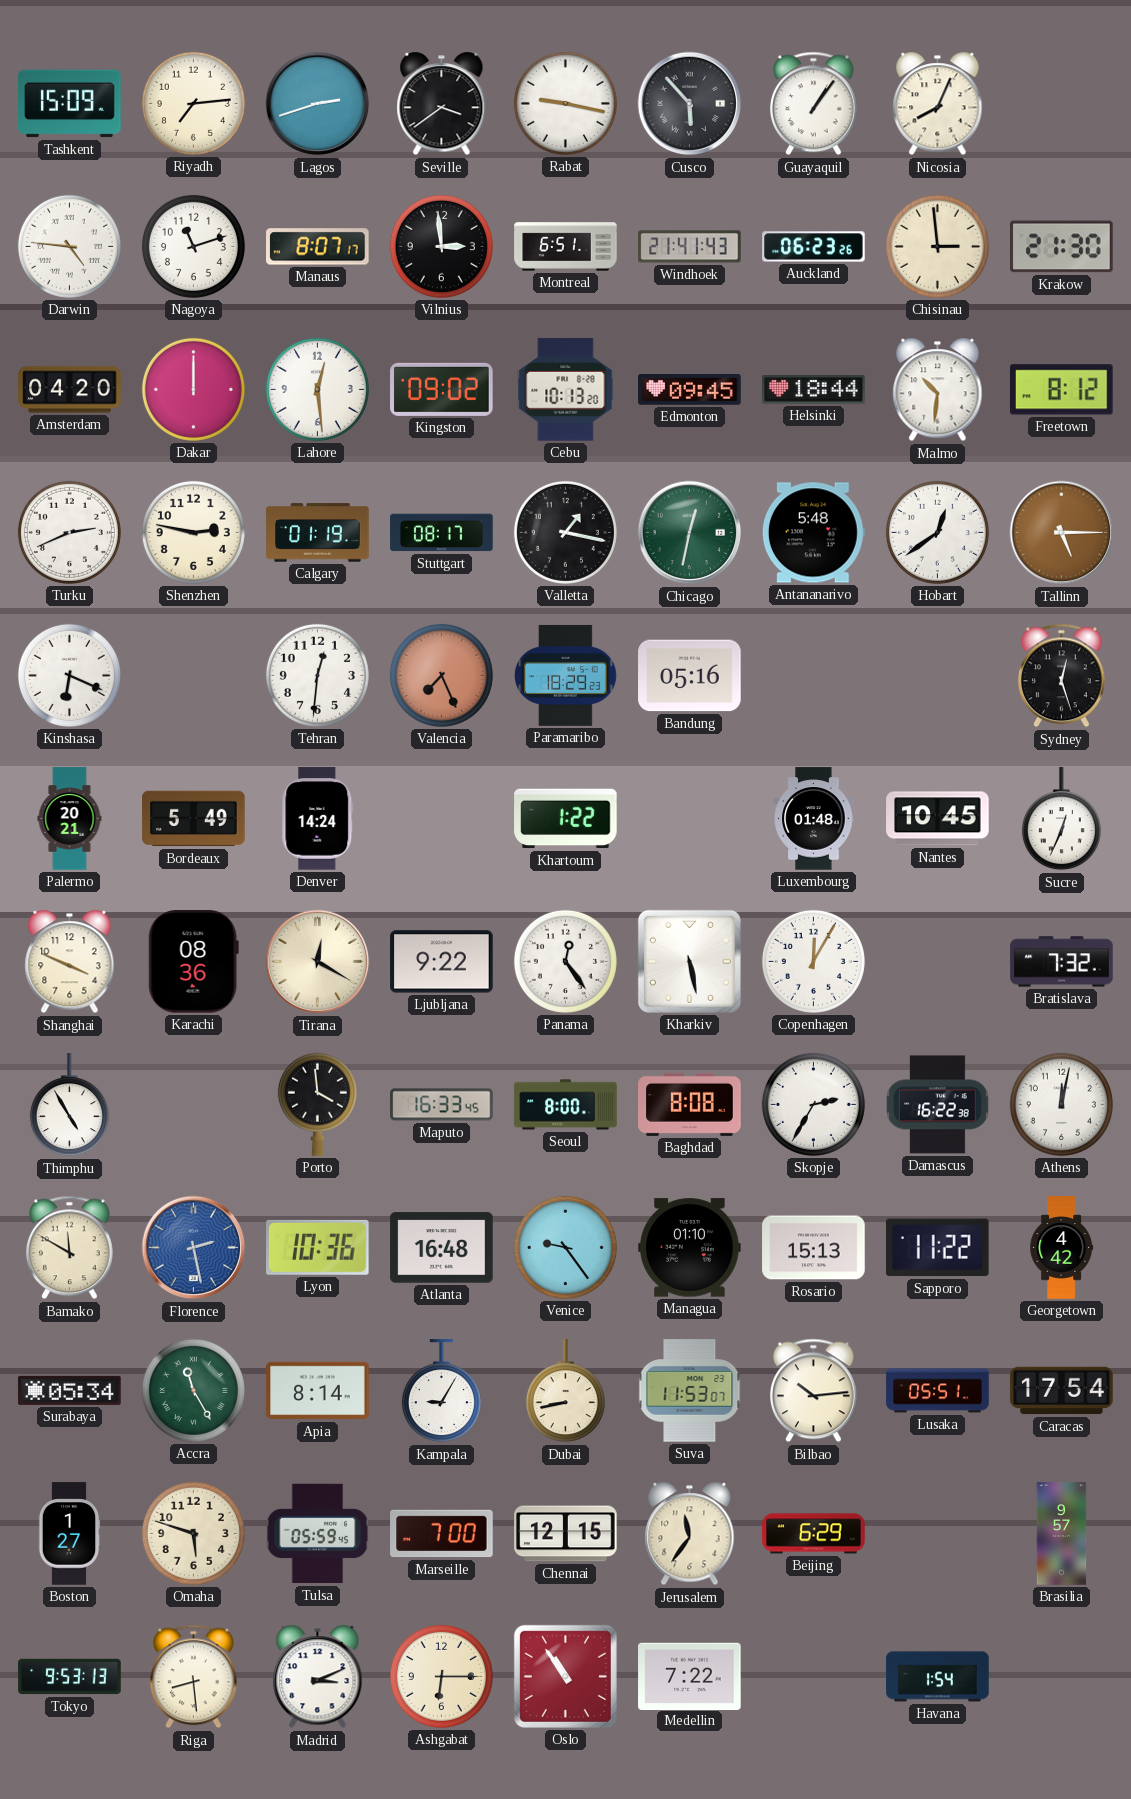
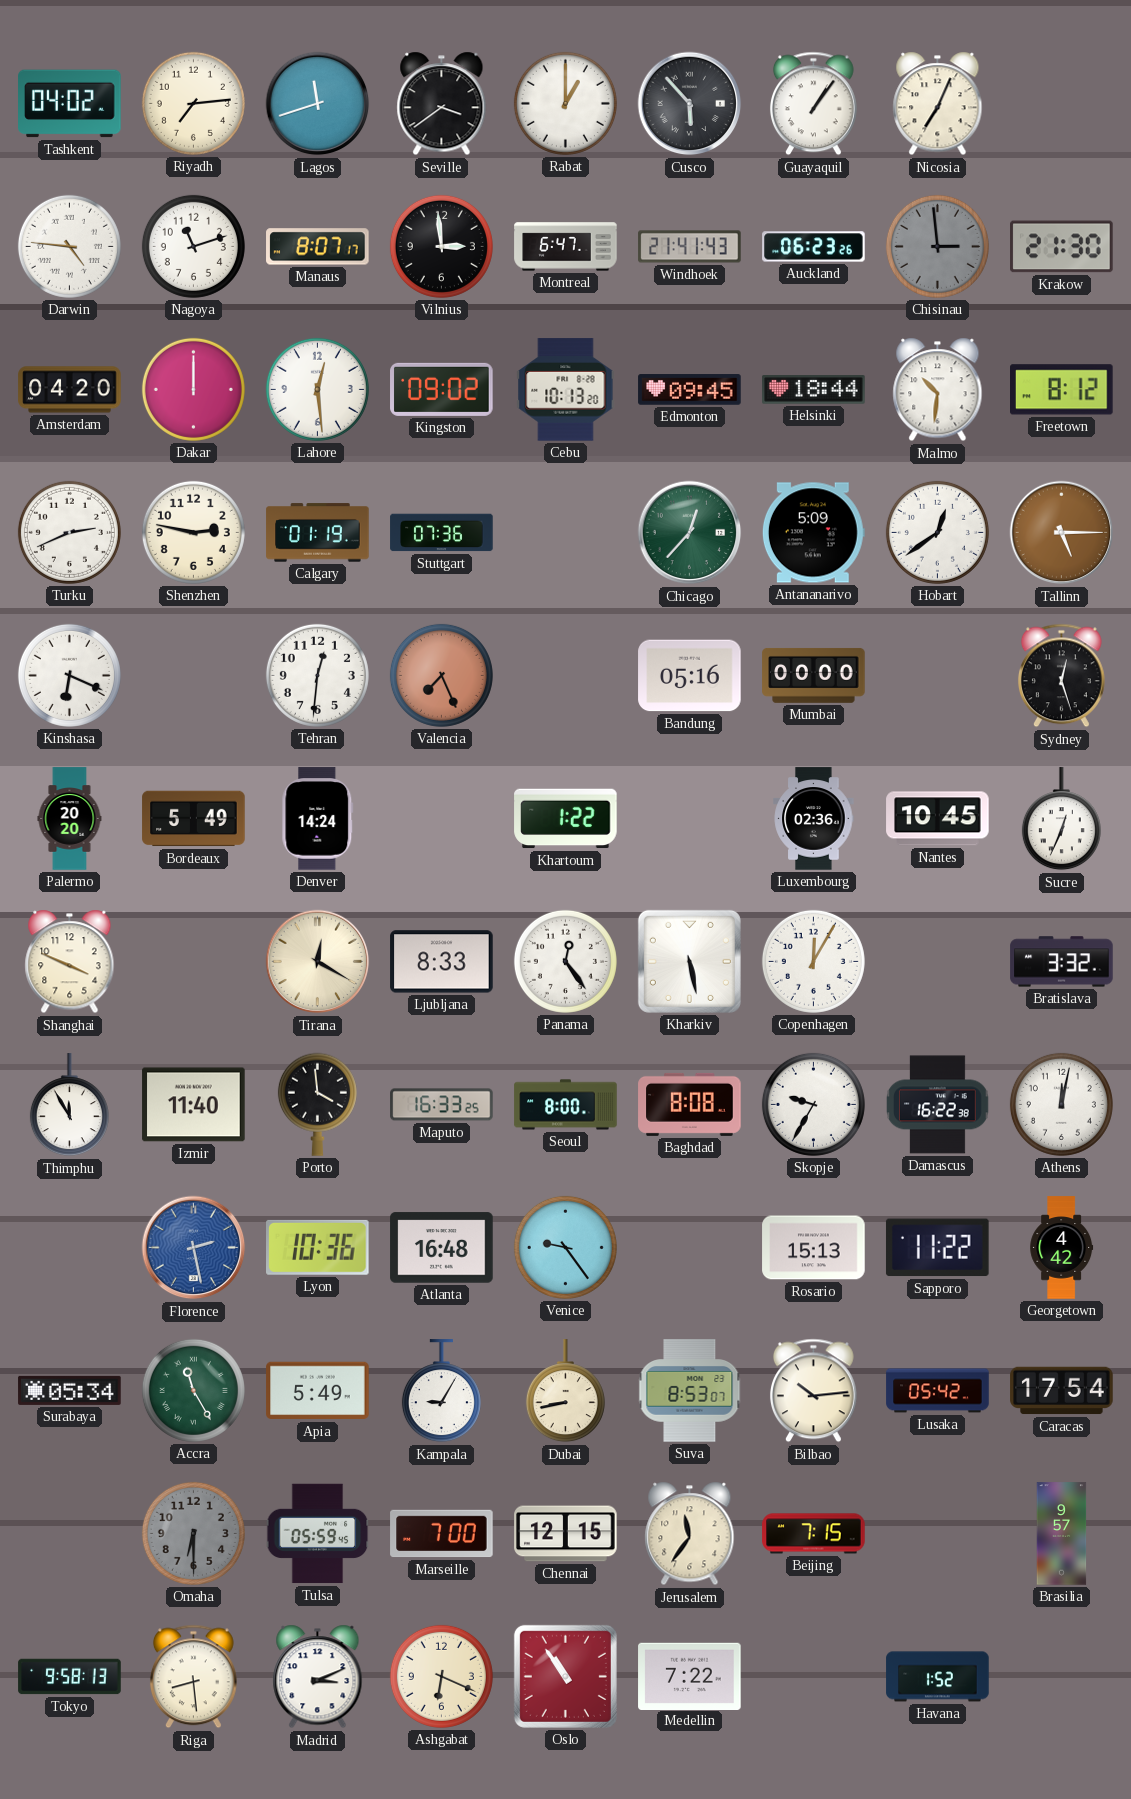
Tashkent: 15:09 -> 04:02 (70, 104)
Lagos: 2:42 -> 11:42 (318, 104)
Rabat: 9:17 -> 1:00 (565, 103)
Nicosia: 8:04 -> 7:04 (938, 104)
Montreal: 6:51 -> 6:47 (566, 247)
Chisinau dial: cream -> grey (937, 246)
Stuttgart: 08:17 -> 07:36 (442, 533)
Valletta: 1:17 -> none (565, 532)
Chicago: 12:32 -> 12:37 (690, 533)
Antananarivo: 5:48 -> 5:09 (813, 533)
Paramaribo: 18:29 -> none (565, 675)
Mumbai: none -> 00:00 (814, 675)
Palermo: 20:21 -> 20:20 (70, 819)
Luxembourg: 01:48 -> 02:36 (814, 819)
Karachi: 08:36 -> none (193, 962)
Ljubljana: 9:22 -> 8:33 (442, 962)
Bratislava: 7:32 -> 3:32 (1062, 962)
Thimphu: 4:55 -> 11:55 (69, 1105)
Izmir: none -> 11:40 (194, 1105)
Maputo: 16:33:45 -> 16:33:25 (442, 1105)
Skopje: 2:35 -> 9:35 (813, 1104)
Bamako: 11:50 -> none (69, 1248)
Managua: 01:10 -> none (690, 1248)
Apia: 8:14 -> 5:49 (318, 1391)
Suva: 11:53 -> 8:53 (690, 1391)
Lusaka: 05:51 -> 05:42 (938, 1391)
Boston: 1:27 -> none (69, 1534)
Omaha: 5:48 -> 6:30 (193, 1533)
Omaha dial: cream -> grey (193, 1533)
Beijing: 6:29 -> 7:15 (814, 1534)
Tokyo: 9:53 -> 9:58 (70, 1677)
Ashgabat: 6:15 -> 6:19 (441, 1676)
Havana: 1:54 -> 1:52 (938, 1677)
